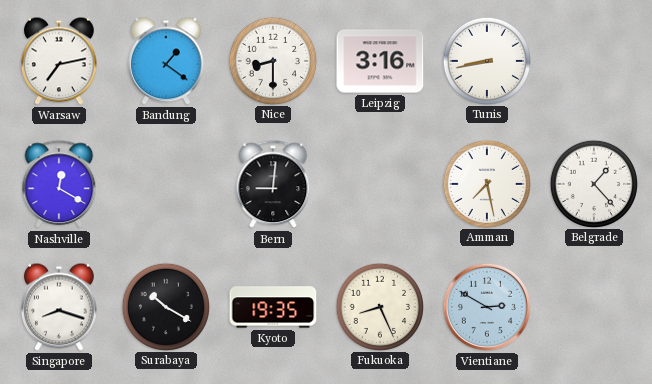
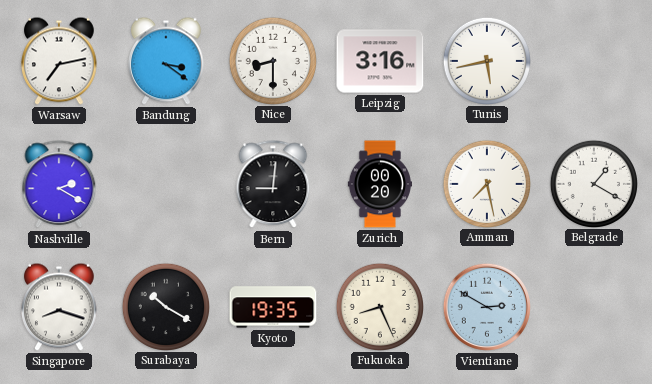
Bandung: 1:21 -> 3:21 (167, 61)
Tunis: 8:43 -> 5:43 (486, 60)
Nashville: 12:20 -> 2:20 (59, 185)
Zurich: none -> 00:20 (380, 184)
Belgrade: 1:23 -> 1:20 (593, 183)
